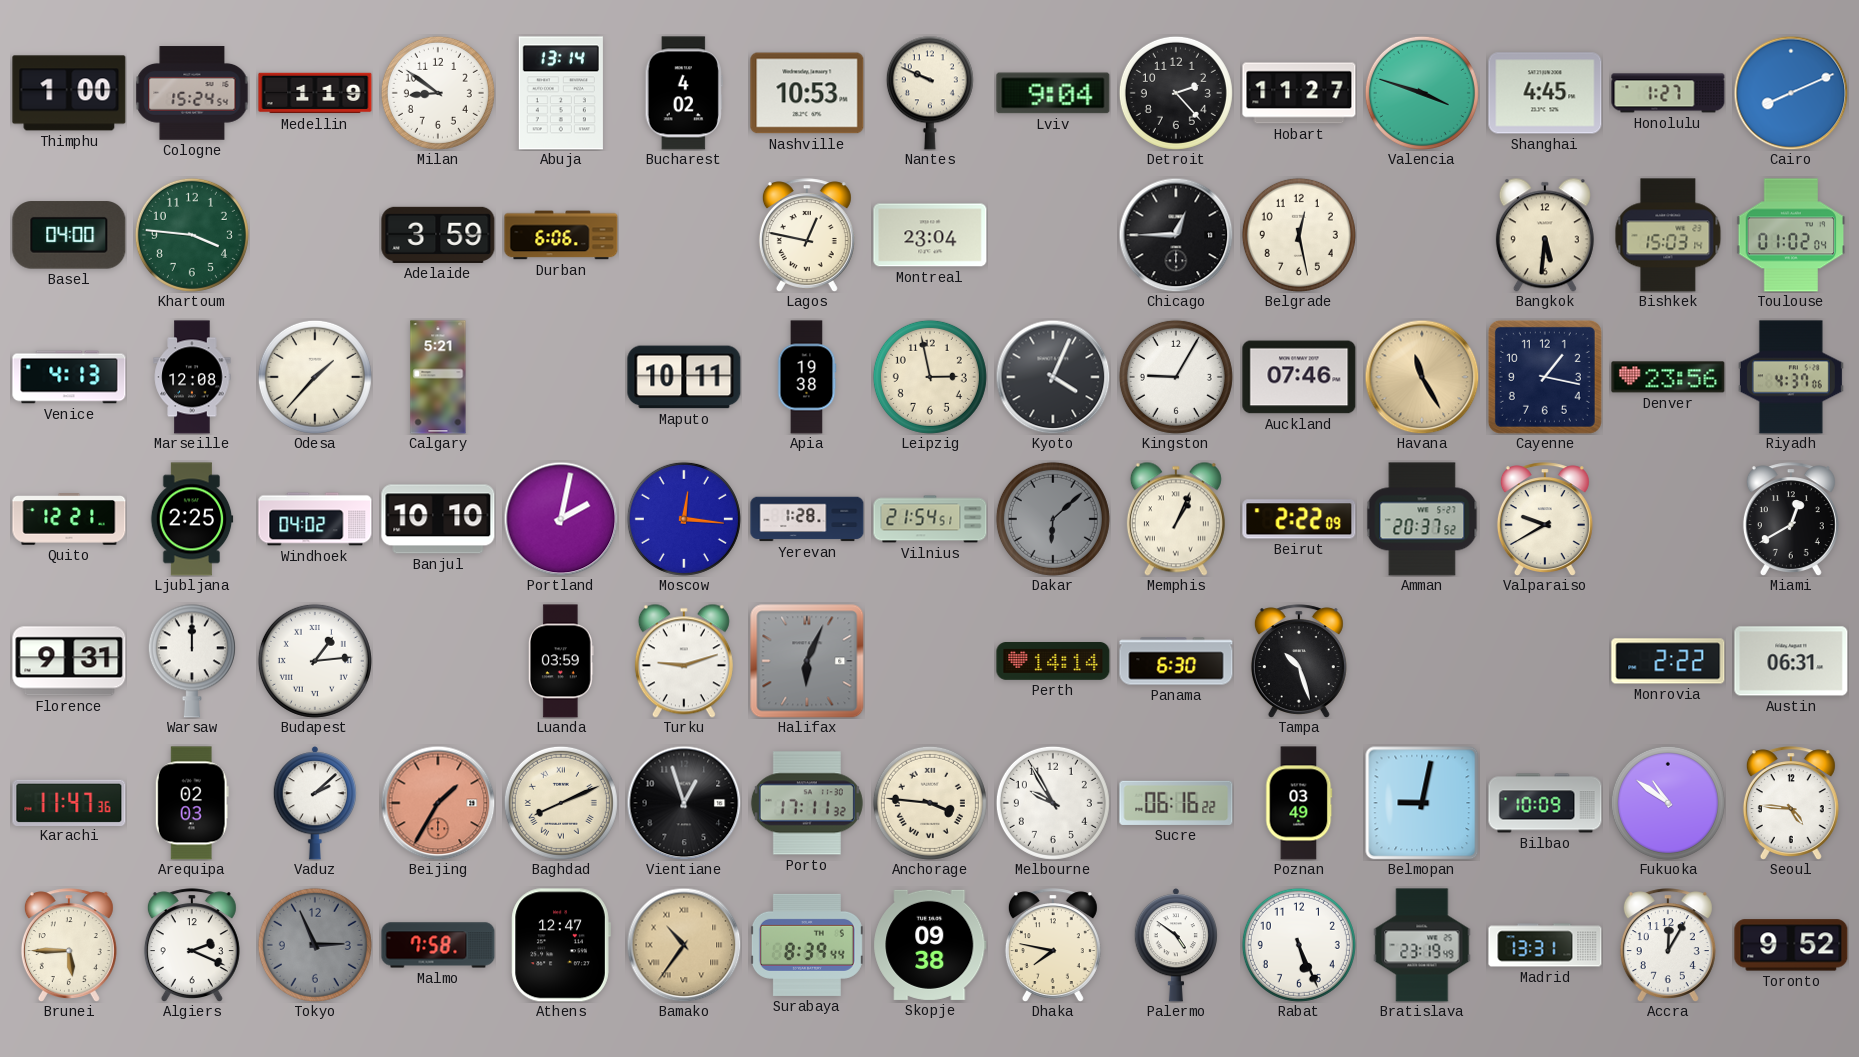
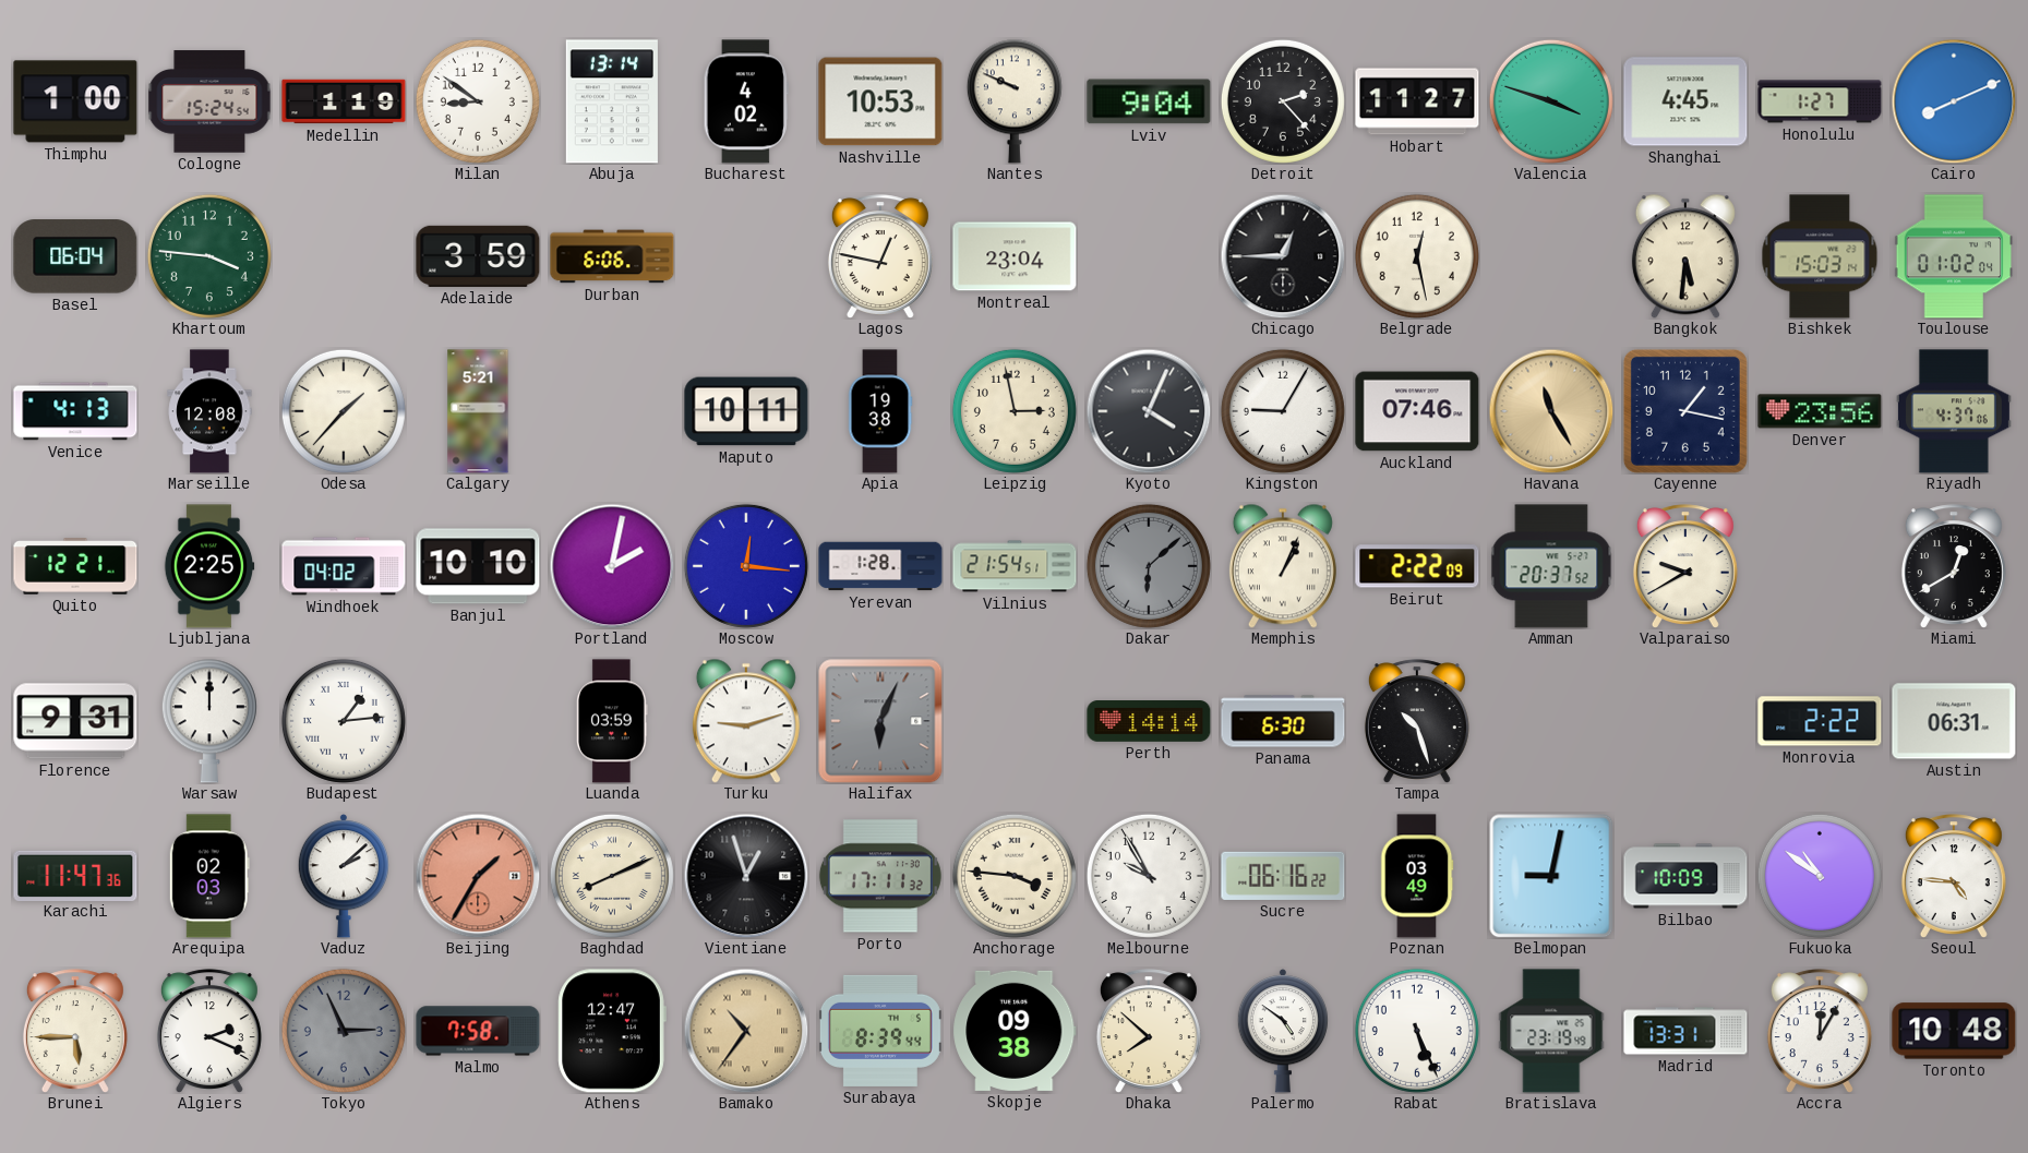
Basel: 04:00 -> 06:04 (75, 256)
Dhaka: 7:47 -> 7:52 (1149, 1031)
Toronto: 9:52 -> 10:48 (1954, 1031)
